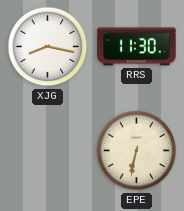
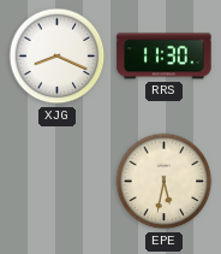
XJG: 8:17 -> 8:19 (58, 57)
EPE: 6:32 -> 5:32 (165, 182)
